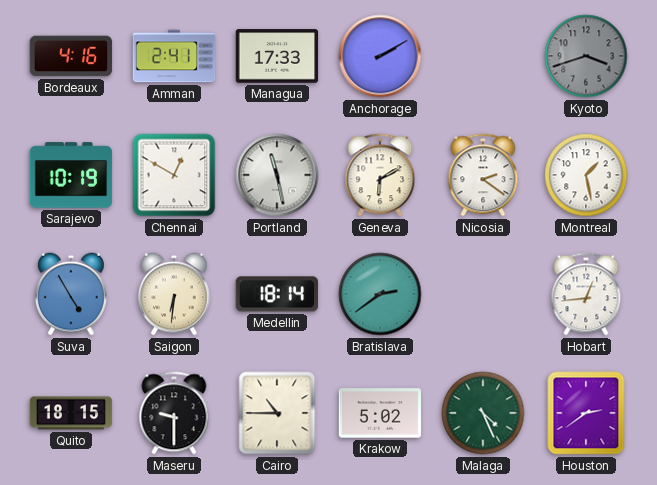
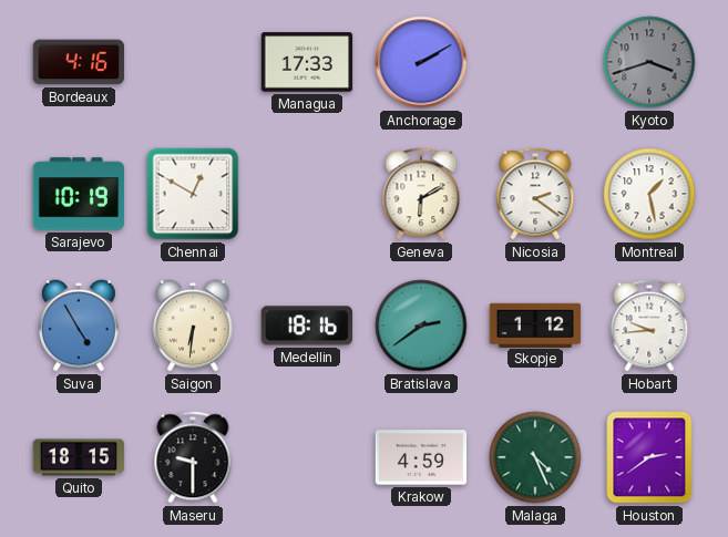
Amman: 2:41 -> none (174, 56)
Portland: 11:28 -> none (277, 175)
Medellin: 18:14 -> 18:16 (306, 326)
Skopje: none -> 1:12 (535, 324)
Hobart: 12:44 -> 9:44 (649, 326)
Cairo: 10:45 -> none (277, 413)
Krakow: 5:02 -> 4:59 (421, 457)
